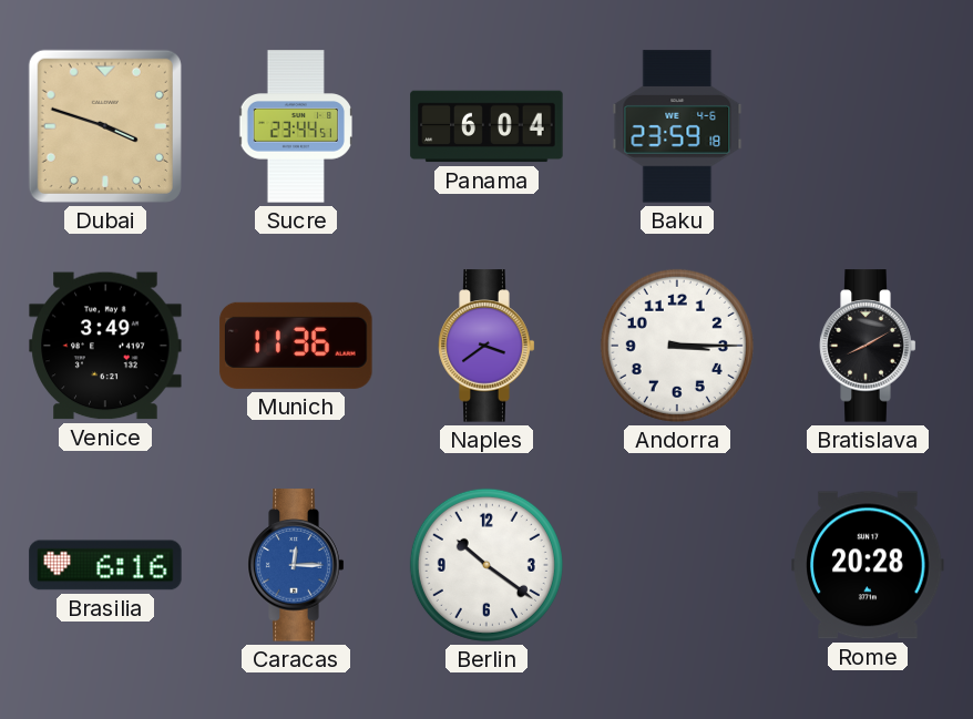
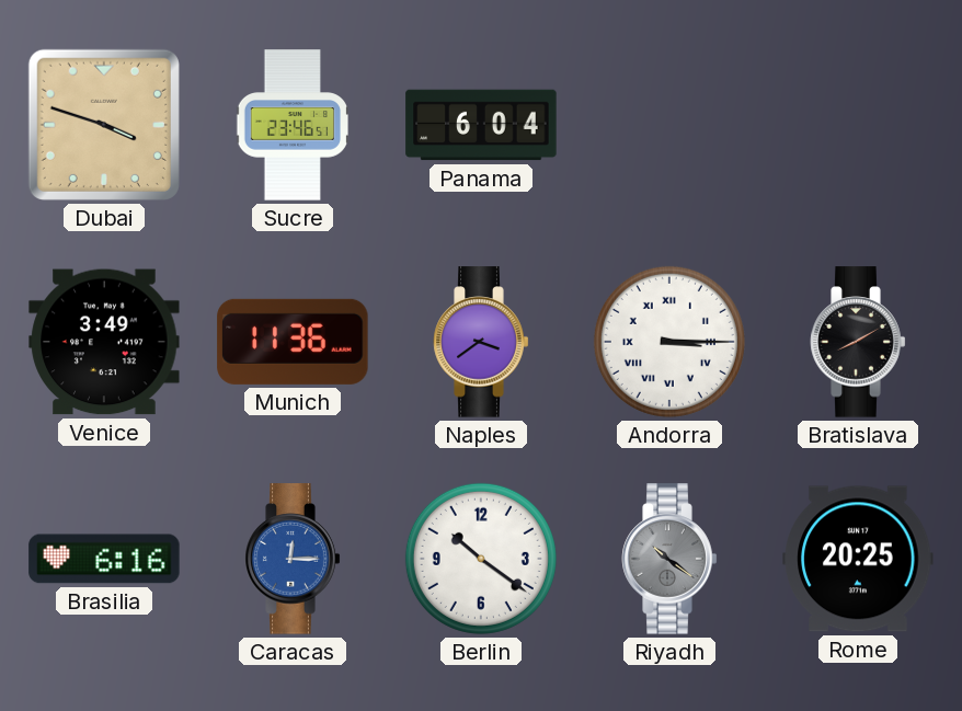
Sucre: 23:44 -> 23:46 (291, 125)
Baku: 23:59 -> none (677, 126)
Andorra numerals: Arabic -> Roman (669, 342)
Riyadh: none -> 10:21 (669, 559)
Rome: 20:28 -> 20:25 (858, 559)
